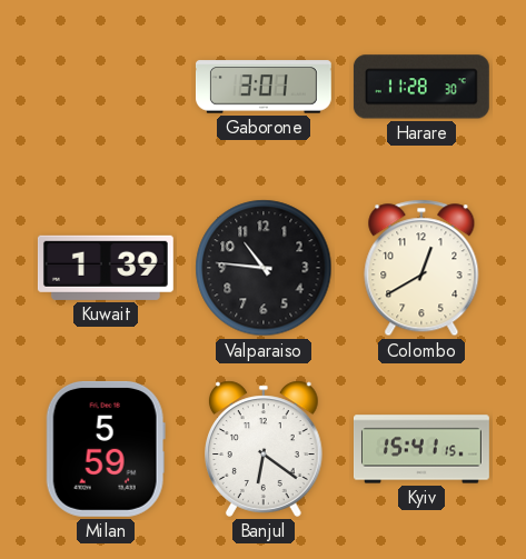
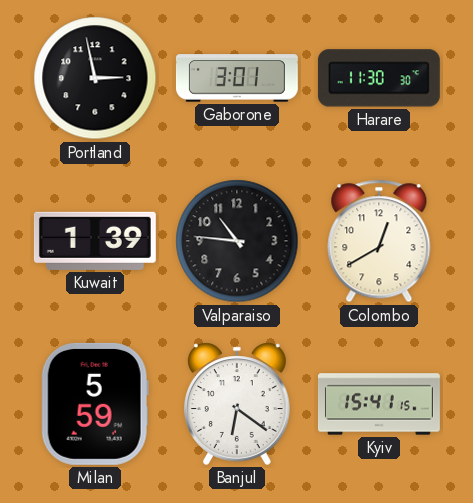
Portland: none -> 2:58 (95, 78)
Harare: 11:28 -> 11:30 (379, 78)
